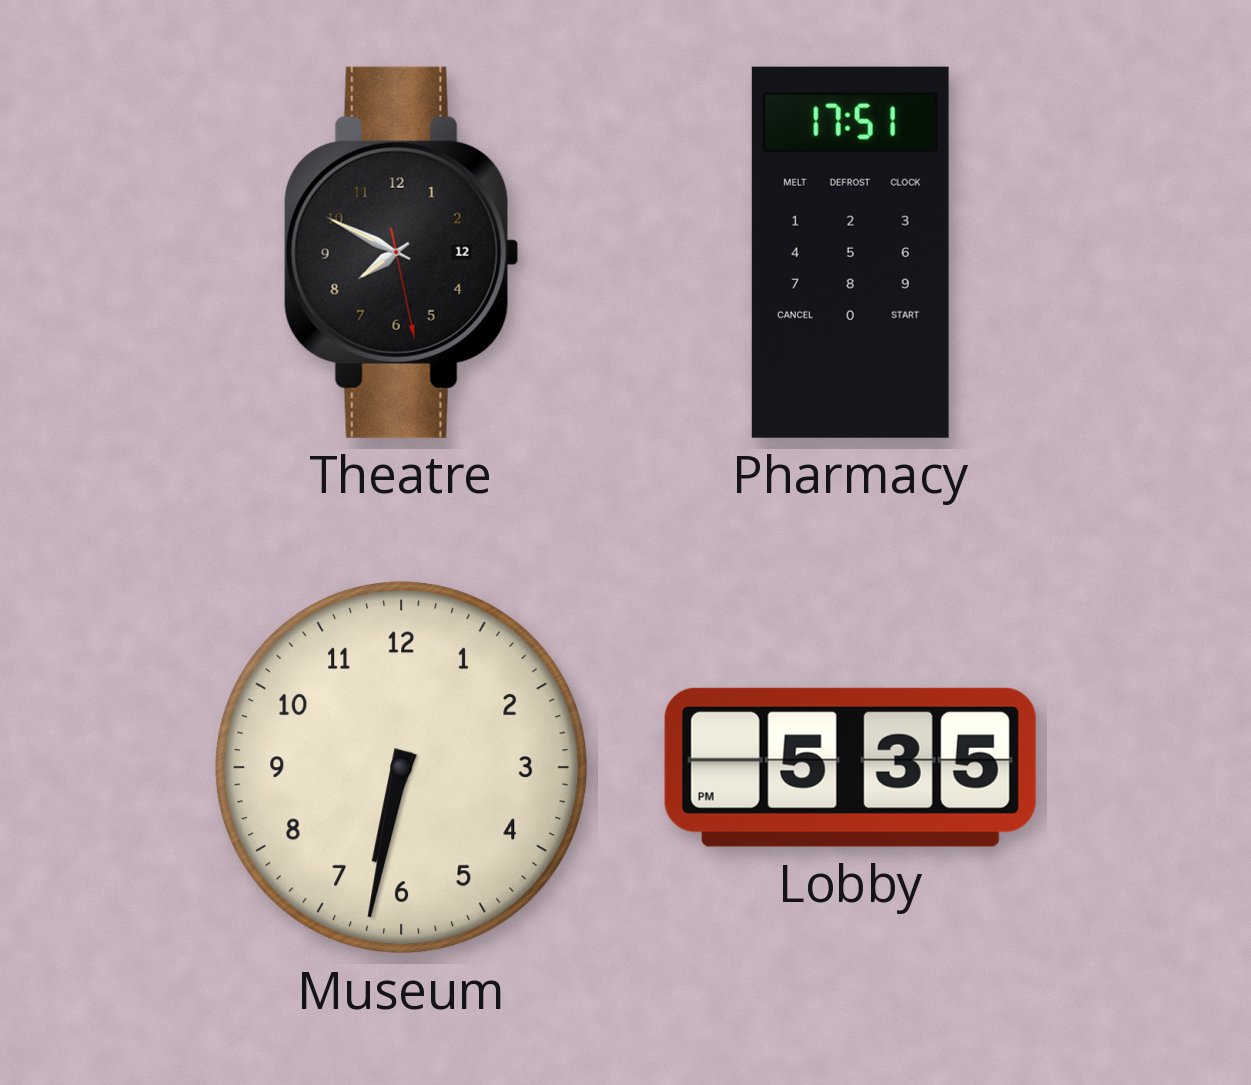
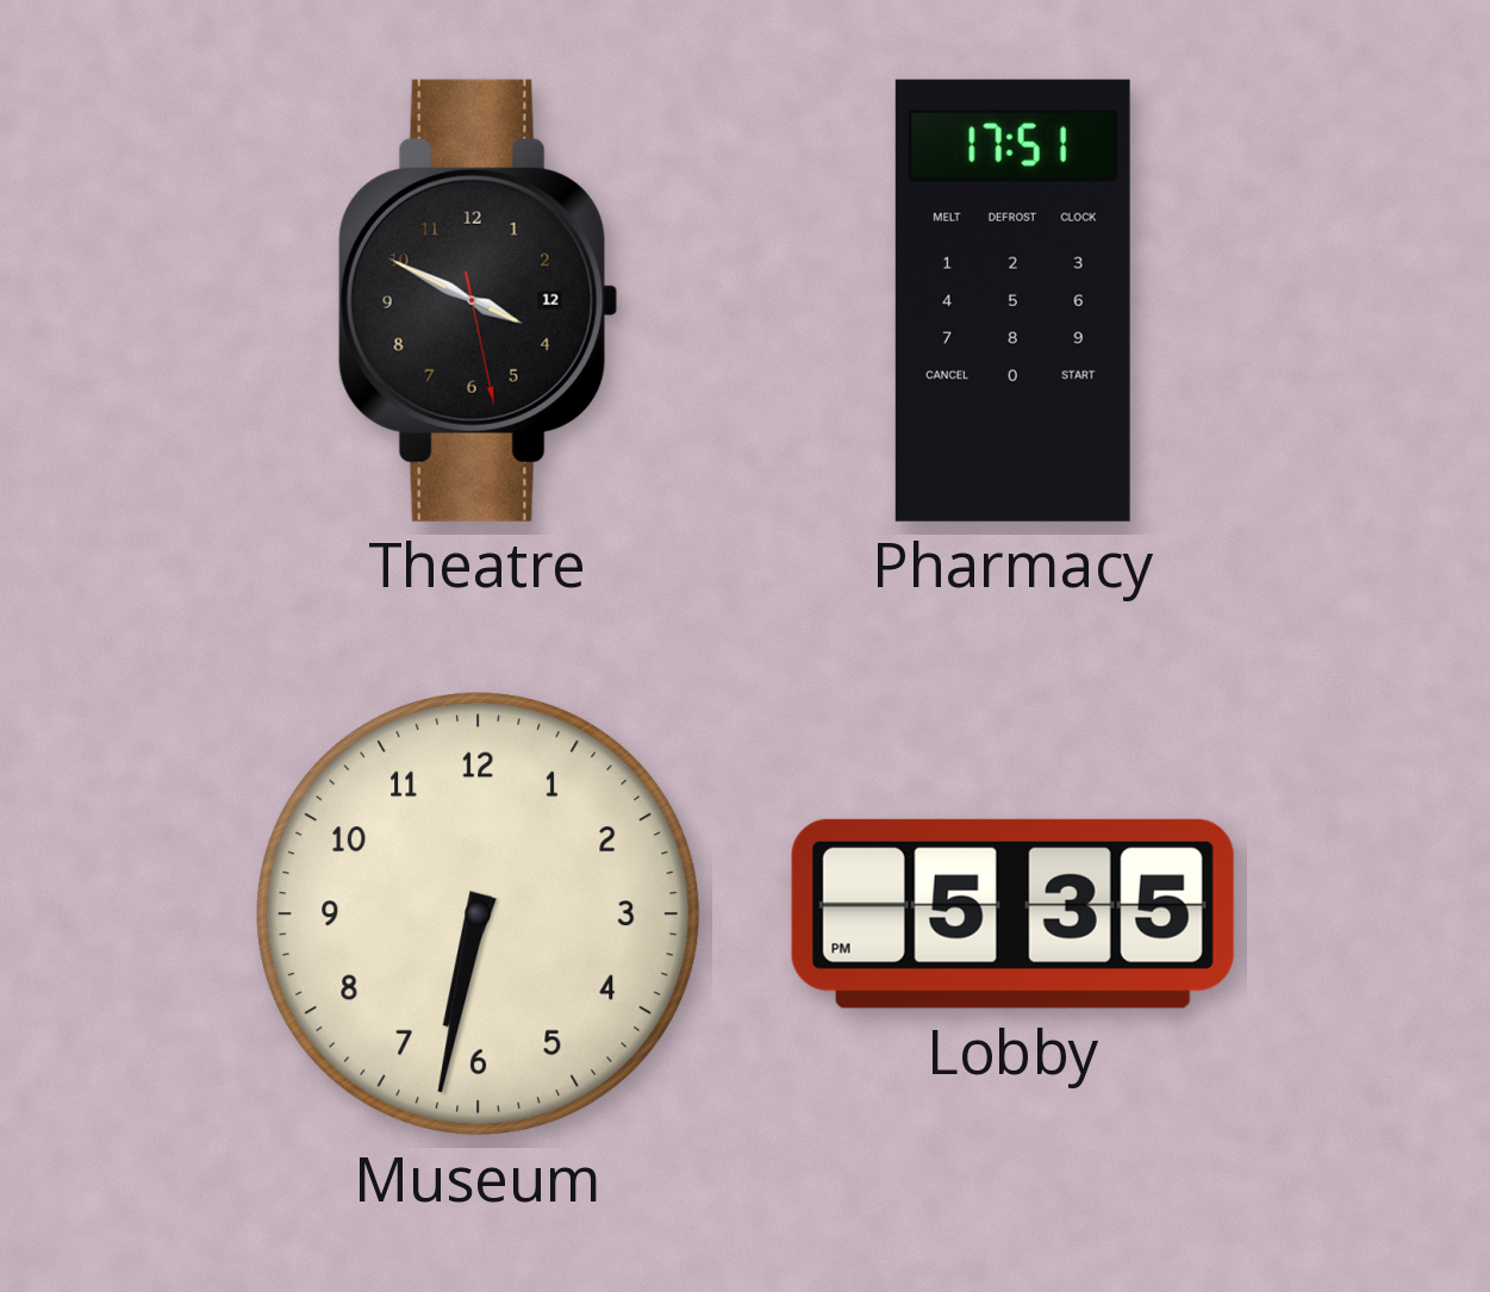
Theatre: 7:49 -> 3:49 (478, 300)
